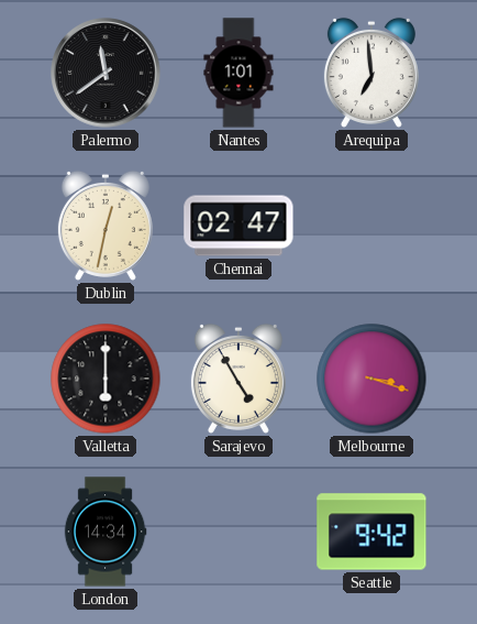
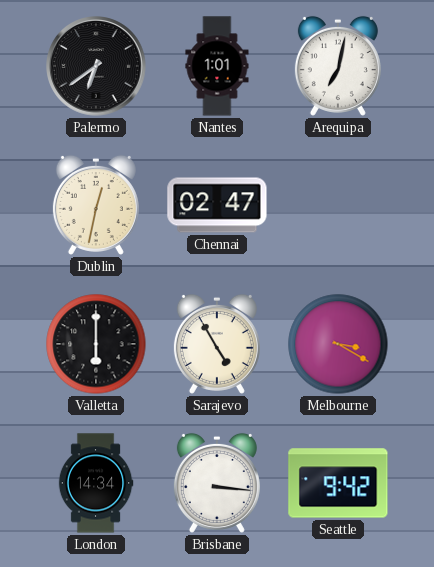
Palermo: 11:39 -> 6:39 (96, 66)
Arequipa: 6:59 -> 7:02 (338, 66)
Melbourne: 3:18 -> 3:20 (338, 344)
Brisbane: none -> 3:16 (217, 483)
